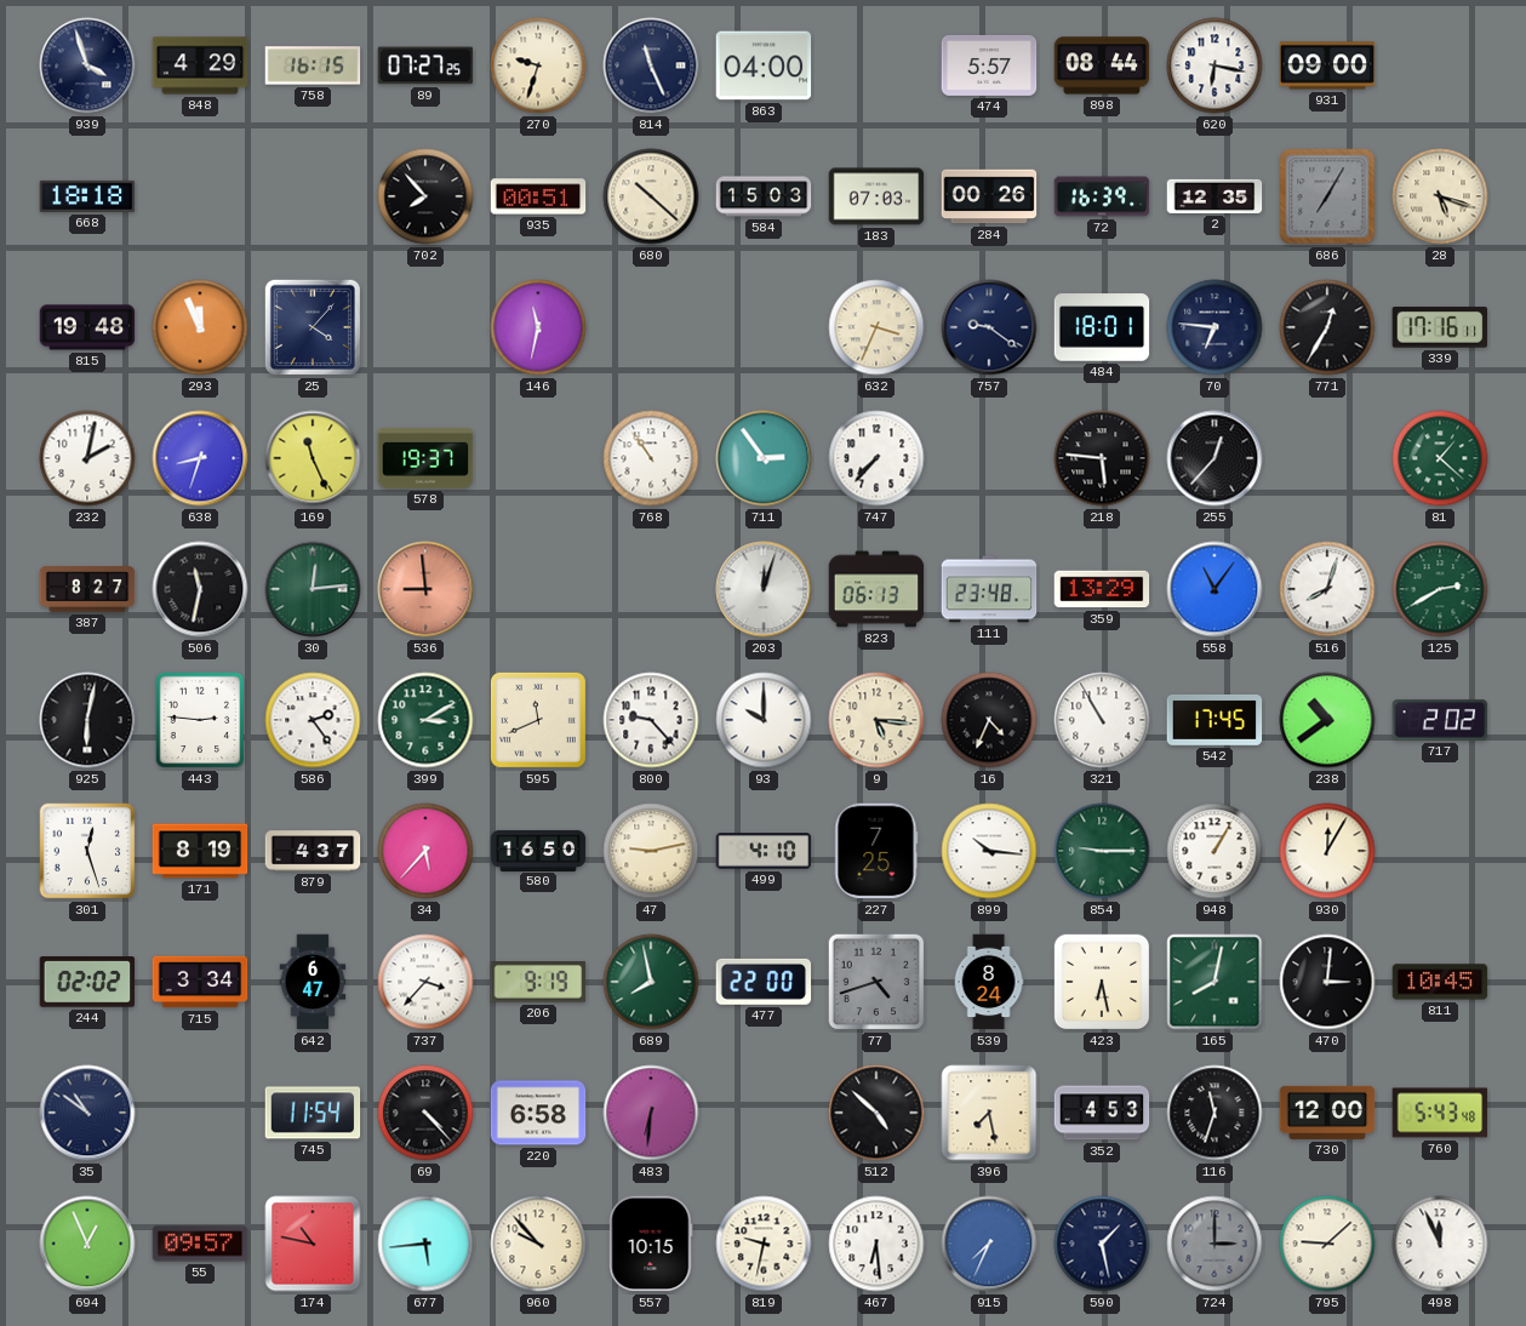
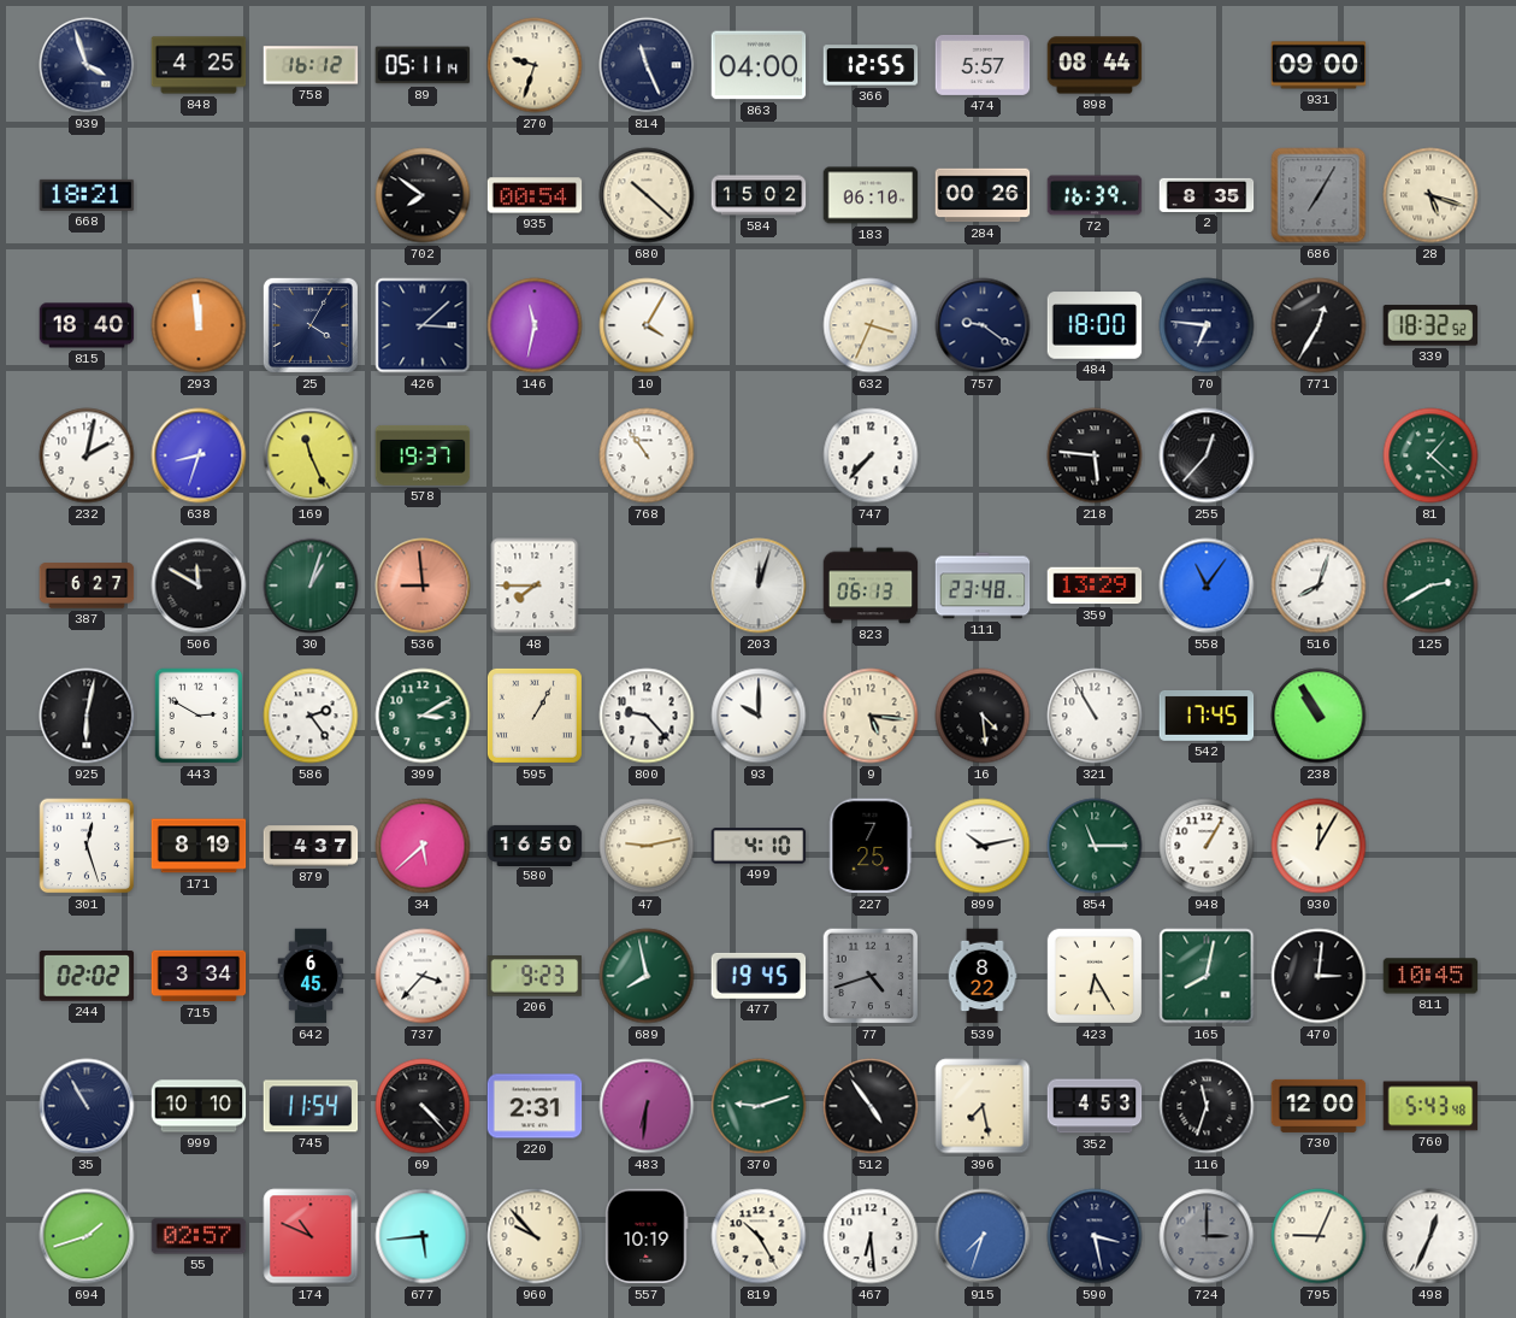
848: 4:29 -> 4:25 (199, 65)
758: 16:15 -> 16:12 (311, 65)
89: 07:27 -> 05:11 (423, 65)
366: none -> 12:55 (871, 65)
620: 6:17 -> none (1214, 65)
668: 18:18 -> 18:21 (87, 195)
702: 7:53 -> 7:51 (423, 195)
935: 00:51 -> 00:54 (535, 195)
584: 15:03 -> 15:02 (759, 195)
183: 07:03 -> 06:10 (871, 195)
2: 12:35 -> 8:35 (1207, 195)
815: 19:48 -> 18:40 (87, 325)
293: 11:56 -> 11:59 (199, 325)
25: 4:07 -> 4:05 (311, 325)
426: none -> 3:08 (423, 325)
10: none -> 4:05 (647, 325)
484: 18:01 -> 18:00 (1095, 325)
339: 17:16 -> 18:32 (1431, 325)
711: 2:54 -> none (764, 458)
387: 8:27 -> 6:27 (87, 586)
506: 11:32 -> 11:50 (199, 586)
30: 12:14 -> 1:03 (311, 586)
48: none -> 7:45 (535, 586)
443: 2:46 -> 2:50 (199, 716)
595: 11:41 -> 1:05 (535, 716)
16: 4:34 -> 4:29 (983, 716)
238: 10:39 -> 10:55 (1319, 716)
717: 2:02 -> none (1440, 720)
34: 5:37 -> 5:38 (423, 846)
899: 10:16 -> 10:13 (983, 846)
854: 9:15 -> 11:15 (1095, 846)
642: 6:47 -> 6:45 (311, 976)
206: 9:19 -> 9:23 (535, 977)
477: 22:00 -> 19:45 (759, 976)
539: 8:24 -> 8:22 (983, 976)
423: 6:28 -> 6:25 (1095, 976)
35: 10:51 -> 10:55 (87, 1106)
999: none -> 10:10 (199, 1106)
220: 6:58 -> 2:31 (535, 1106)
370: none -> 9:12 (759, 1106)
512: 4:52 -> 4:54 (871, 1106)
694: 12:56 -> 1:42 (87, 1236)
55: 09:57 -> 02:57 (199, 1236)
174: 10:47 -> 10:49 (311, 1236)
557: 10:15 -> 10:19 (647, 1236)
819: 9:32 -> 10:25 (759, 1236)
915: 7:34 -> 7:33 (983, 1236)
590: 1:28 -> 3:28 (1095, 1236)
795: 9:08 -> 9:04 (1319, 1236)
498: 11:56 -> 12:34 (1431, 1236)
